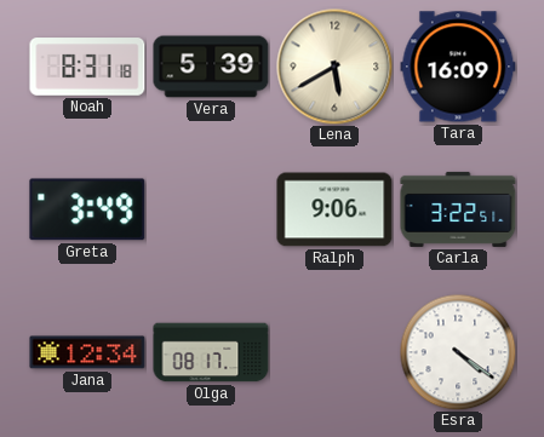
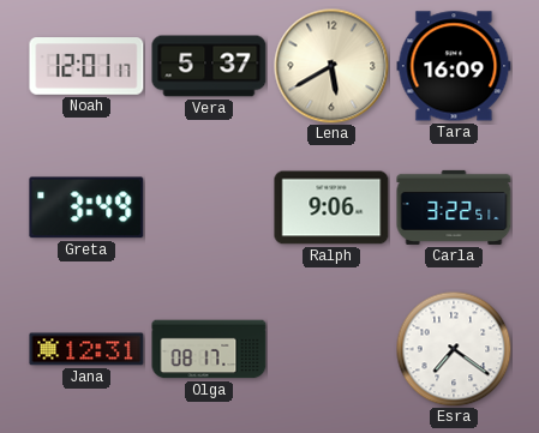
Noah: 8:31 -> 12:01 (86, 66)
Vera: 5:39 -> 5:37 (209, 66)
Jana: 12:34 -> 12:31 (86, 349)
Esra: 4:21 -> 7:21 (454, 349)
